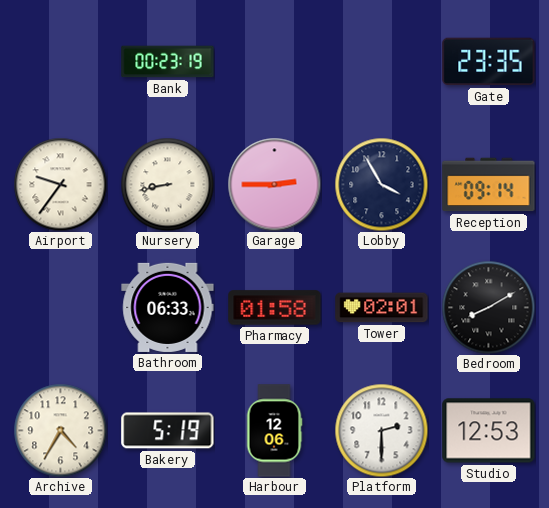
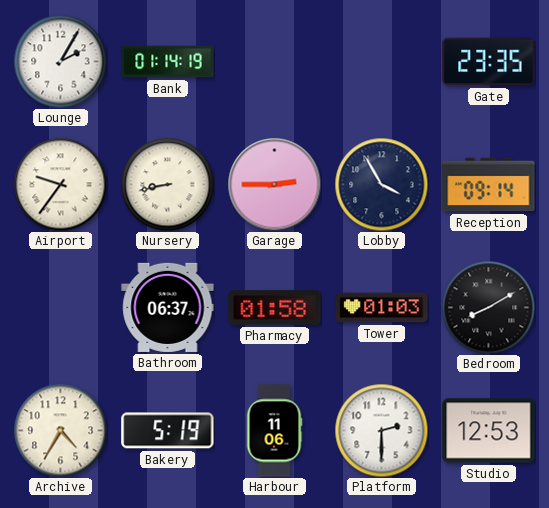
Lounge: none -> 2:05 (60, 61)
Bank: 00:23 -> 01:14 (168, 62)
Bathroom: 06:33 -> 06:37 (168, 307)
Tower: 02:01 -> 01:03 (382, 308)
Harbour: 12:06 -> 11:06 (274, 431)
